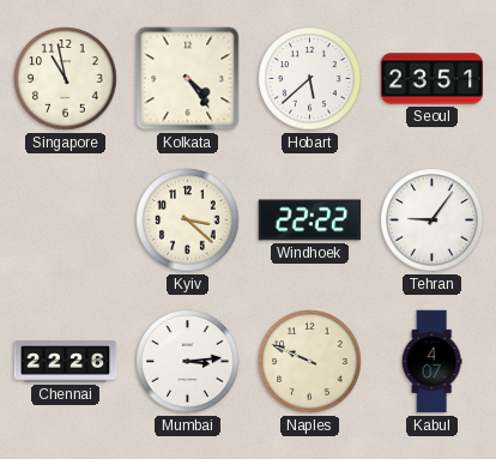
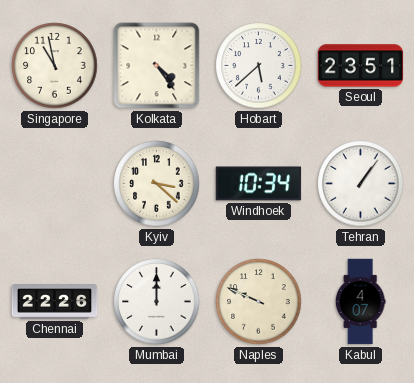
Windhoek: 22:22 -> 10:34 (259, 184)
Tehran: 9:06 -> 1:06 (361, 184)
Mumbai: 3:14 -> 12:00 (157, 302)
